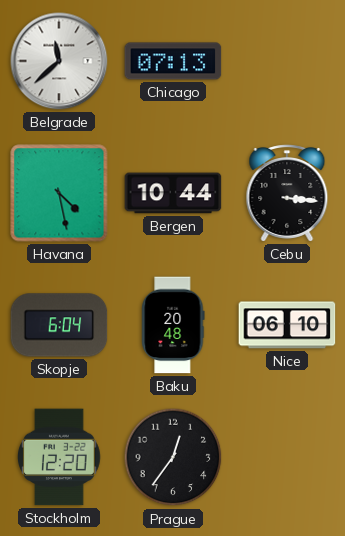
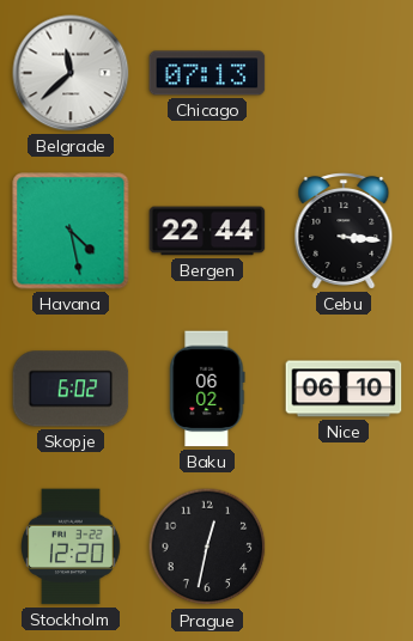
Bergen: 10:44 -> 22:44 (207, 231)
Skopje: 6:04 -> 6:02 (71, 389)
Baku: 20:48 -> 06:02 (207, 389)
Prague: 12:36 -> 12:32 (207, 547)
